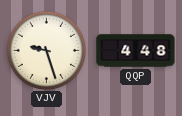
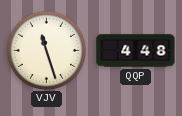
VJV: 9:27 -> 11:27 (46, 50)
